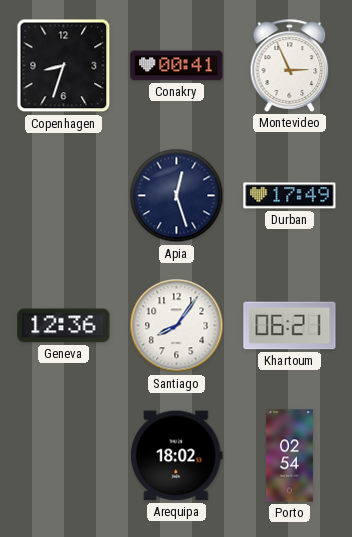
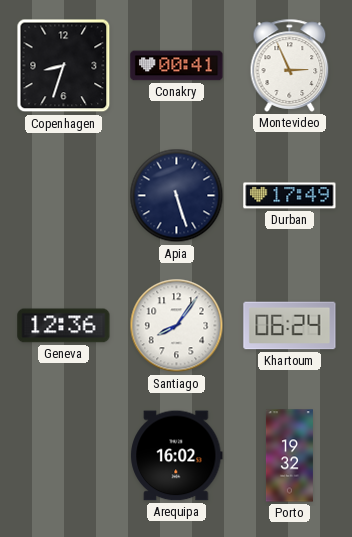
Apia: 12:27 -> 5:27 (177, 196)
Khartoum: 06:21 -> 06:24 (290, 326)
Arequipa: 18:02 -> 16:02 (177, 456)
Porto: 02:54 -> 19:32 (289, 456)
